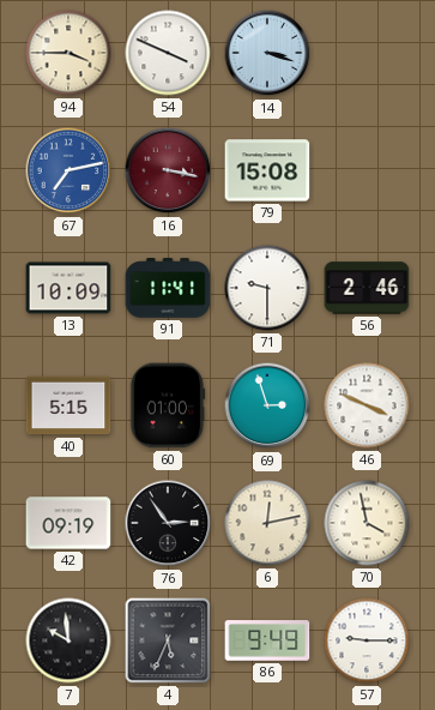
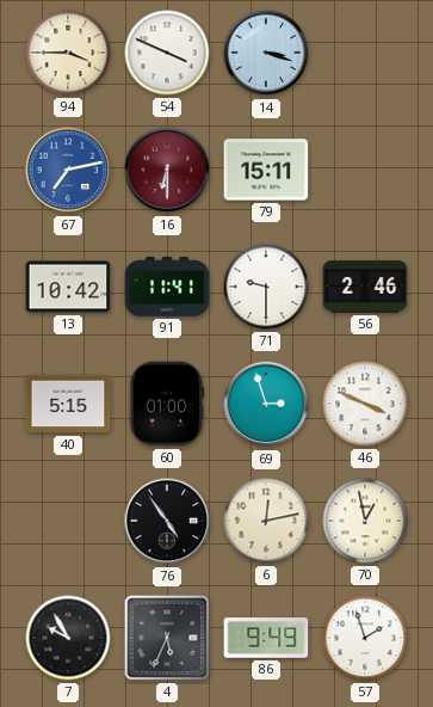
16: 3:17 -> 6:30 (167, 170)
79: 15:08 -> 15:11 (266, 170)
13: 10:09 -> 10:42 (68, 287)
42: 09:19 -> none (68, 523)
76: 2:54 -> 4:54 (167, 521)
70: 3:58 -> 12:58 (365, 521)
7: 9:59 -> 9:55 (68, 638)
57: 9:15 -> 1:57 (365, 638)
